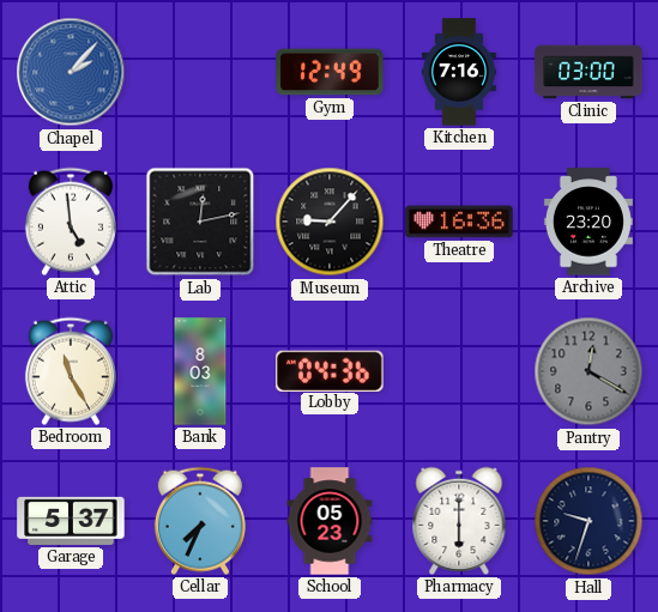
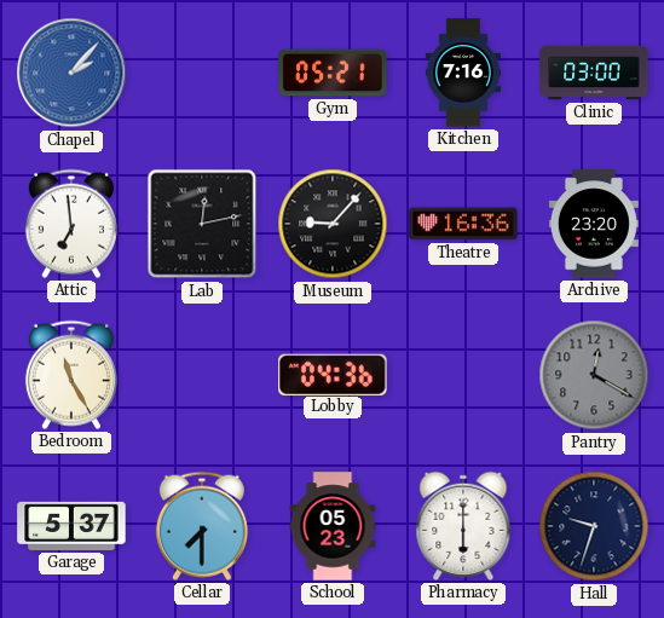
Gym: 12:49 -> 05:21 (333, 73)
Attic: 4:59 -> 6:59 (71, 224)
Bank: 8:03 -> none (200, 371)
Cellar: 7:34 -> 7:30 (202, 526)
